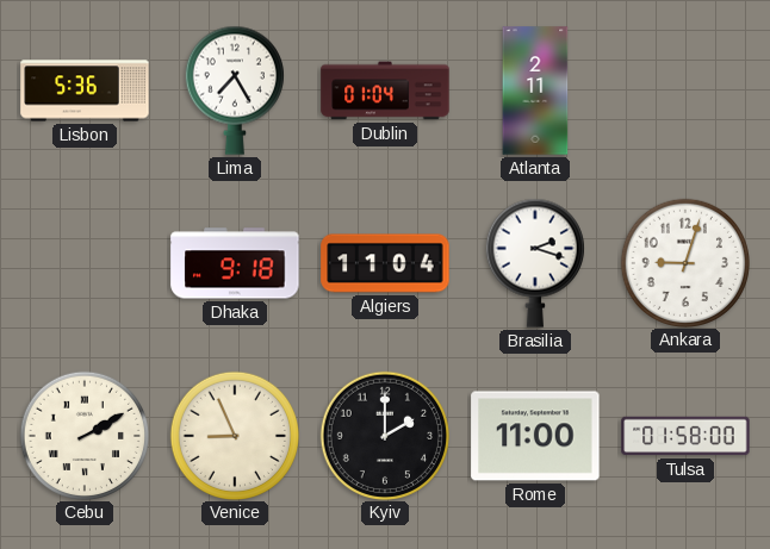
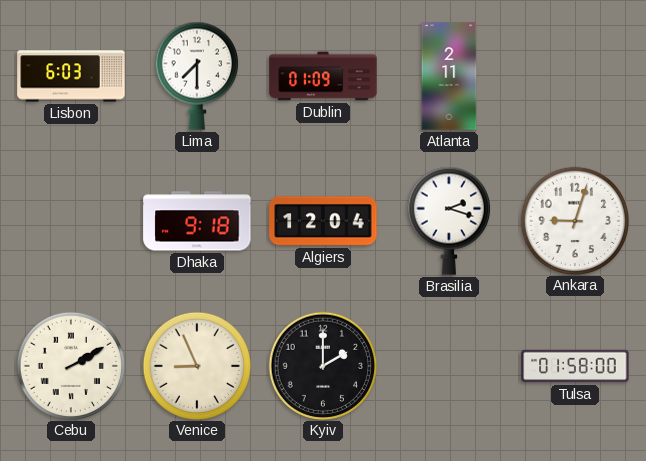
Lisbon: 5:36 -> 6:03 (71, 76)
Lima: 7:25 -> 7:30 (197, 76)
Dublin: 01:04 -> 01:09 (323, 76)
Algiers: 11:04 -> 12:04 (323, 221)
Rome: 11:00 -> none (535, 436)
